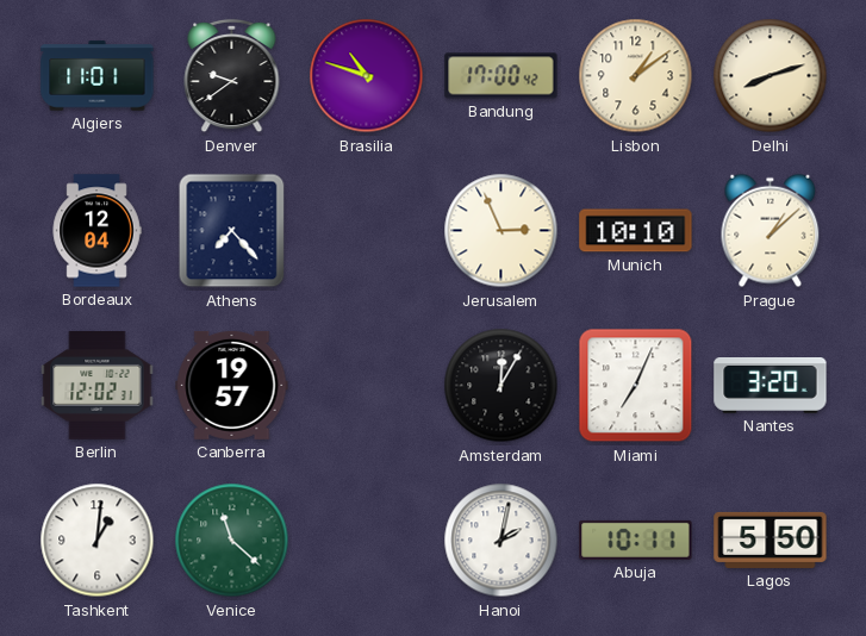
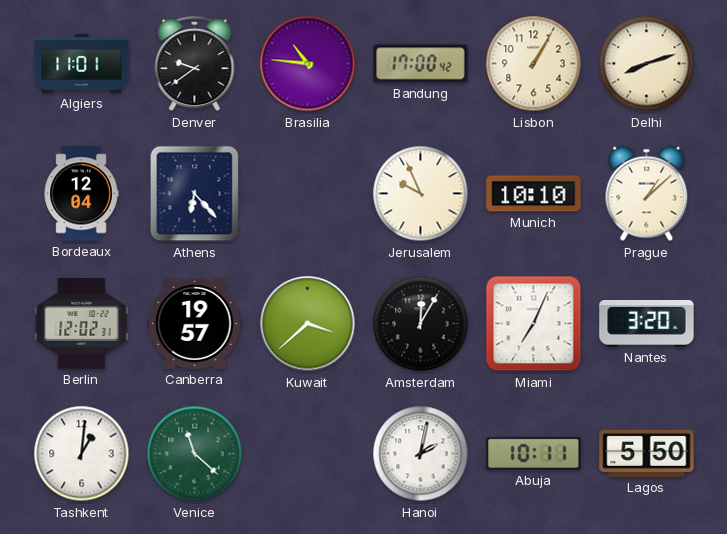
Brasilia: 10:48 -> 10:46 (308, 64)
Lisbon: 1:09 -> 1:05 (534, 64)
Athens: 7:23 -> 6:23 (195, 194)
Jerusalem: 2:56 -> 9:56 (421, 194)
Kuwait: none -> 3:38 (308, 324)
